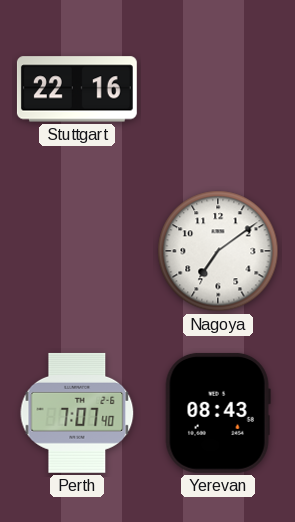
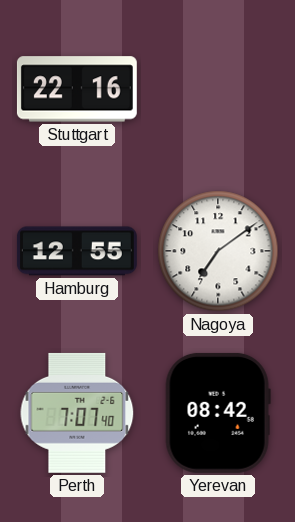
Hamburg: none -> 12:55 (77, 251)
Yerevan: 08:43 -> 08:42 (218, 413)
